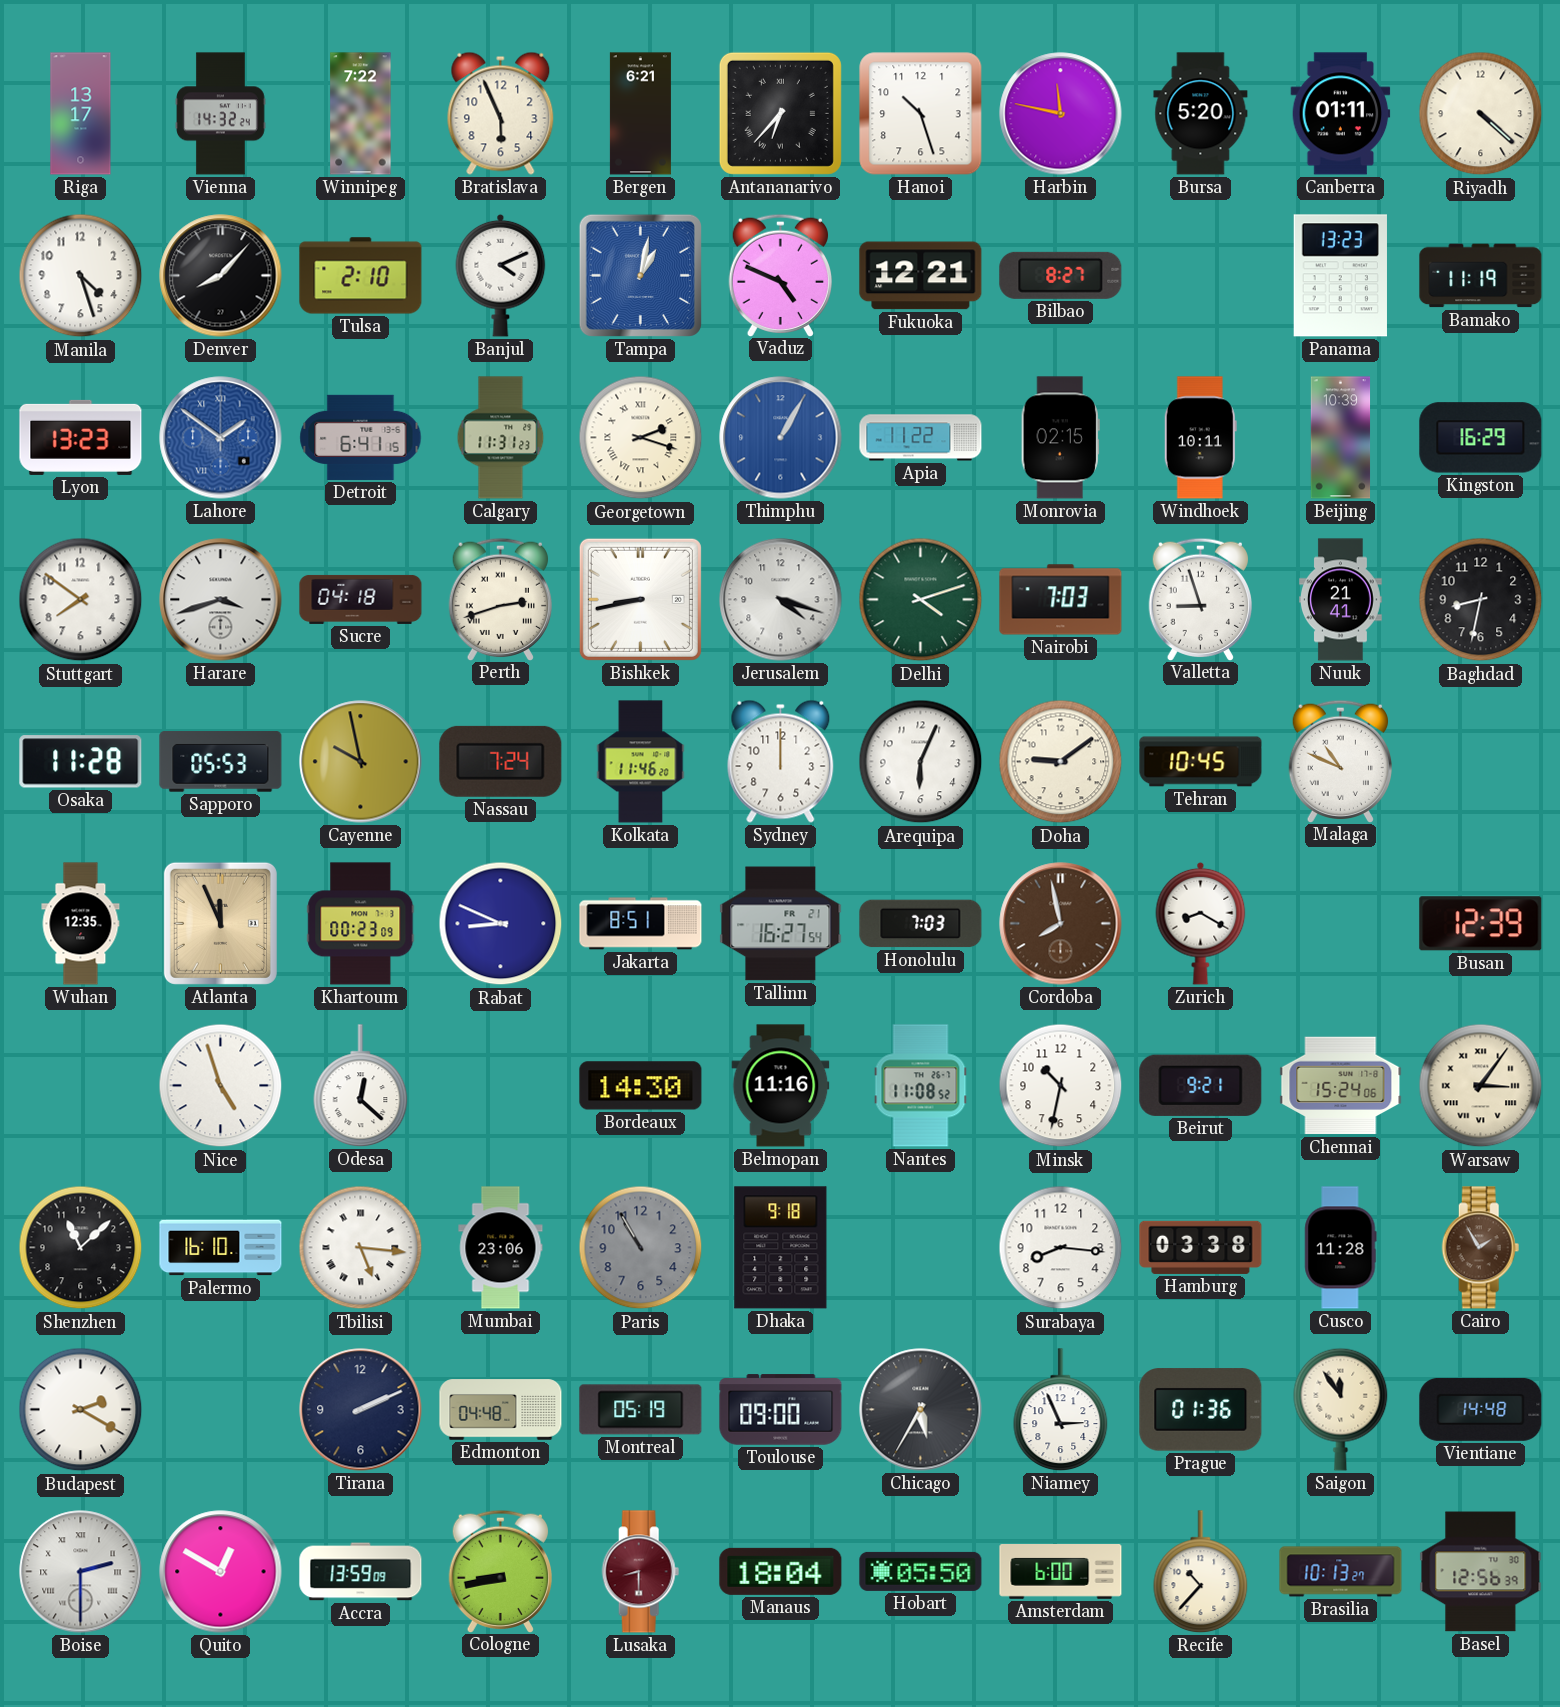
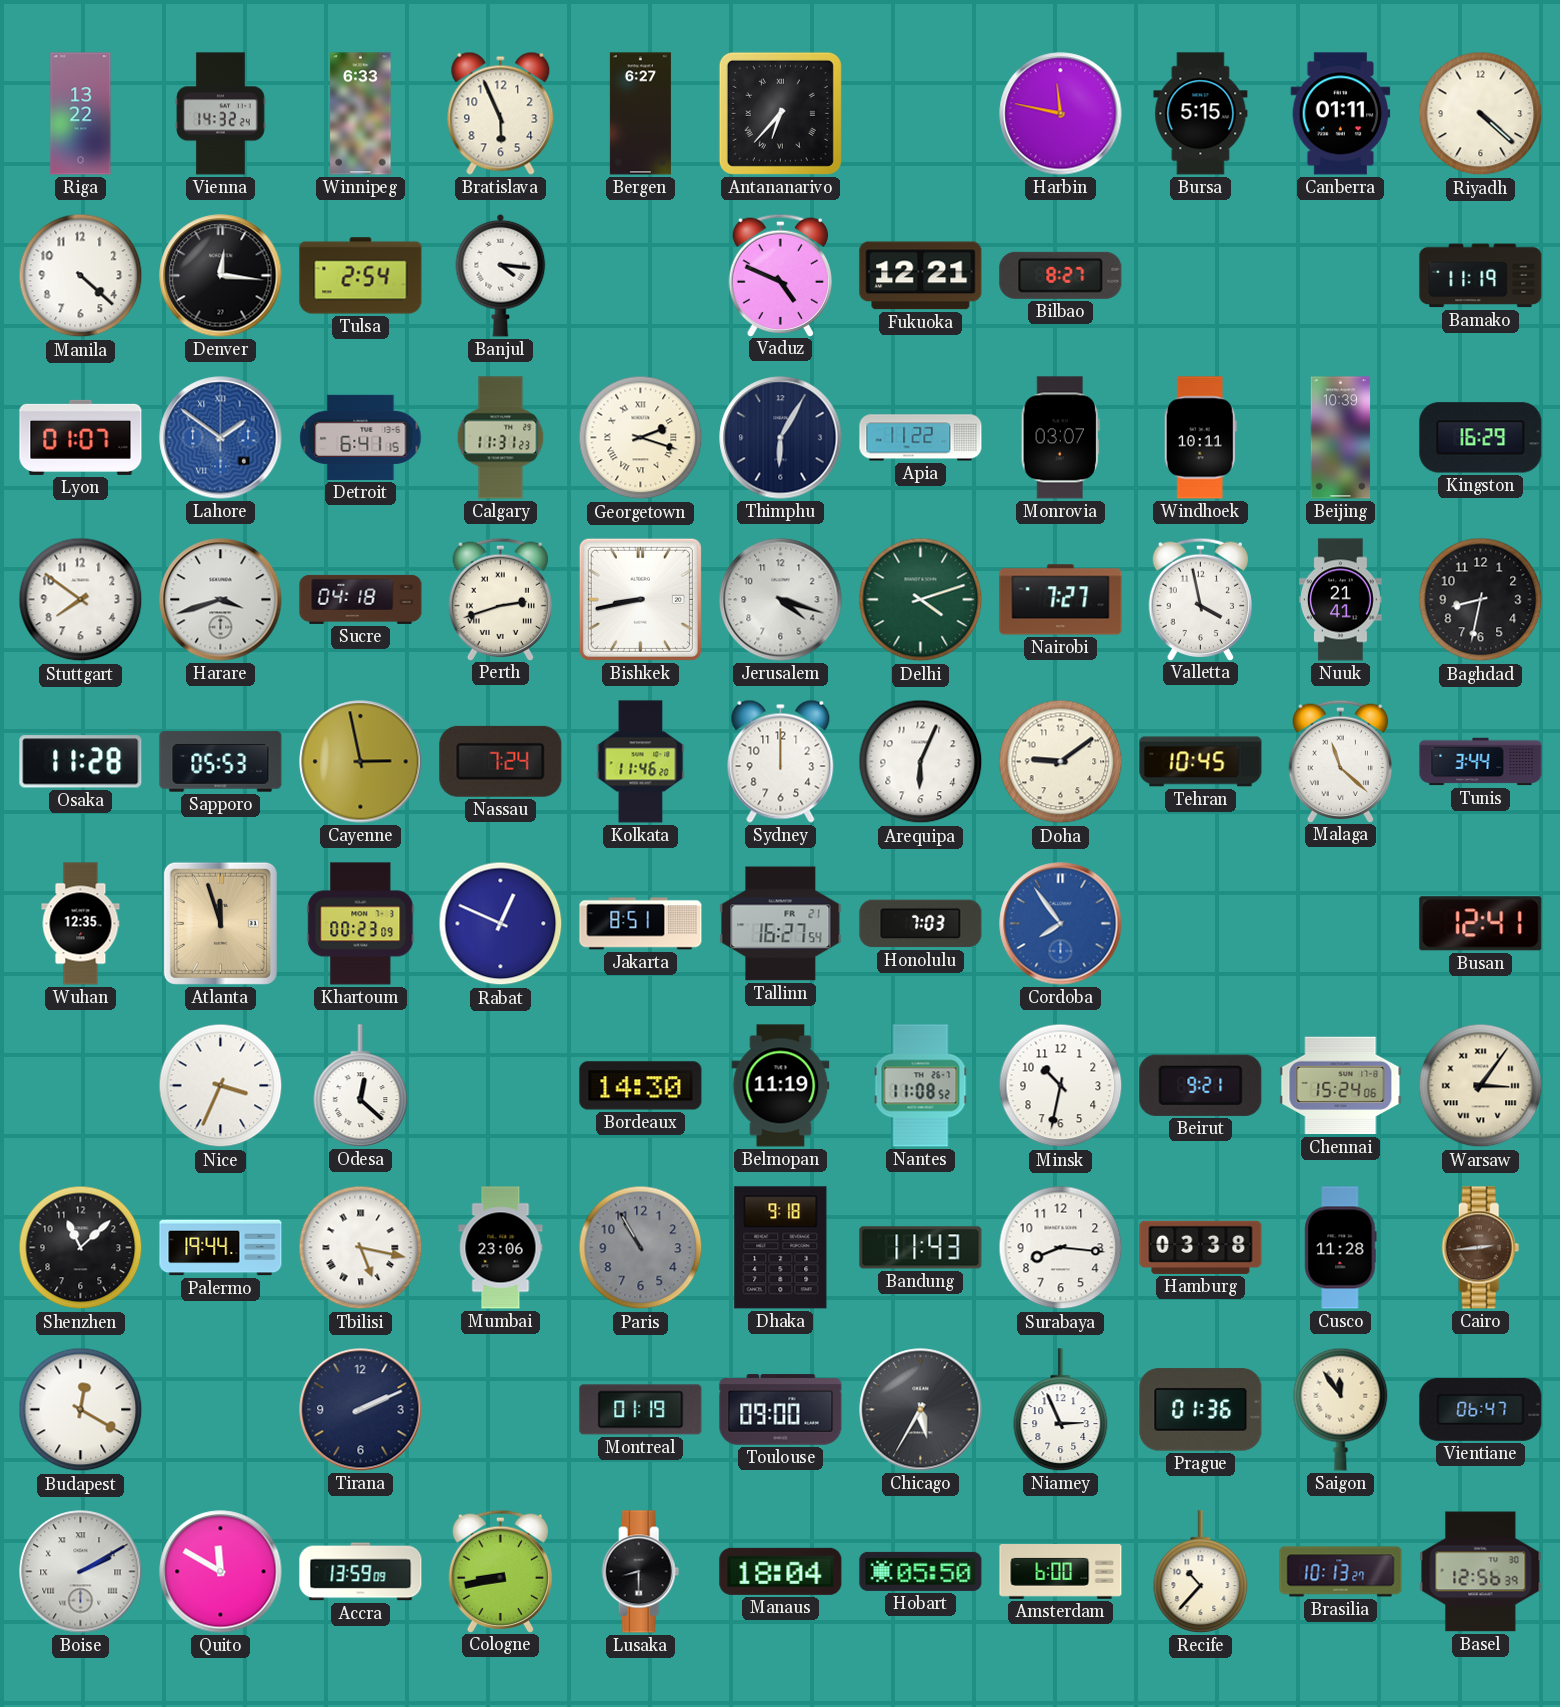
Riga: 13:17 -> 13:22 (81, 114)
Winnipeg: 7:22 -> 6:33 (361, 114)
Bergen: 6:21 -> 6:27 (640, 114)
Hanoi: 10:27 -> none (921, 114)
Bursa: 5:20 -> 5:15 (1201, 114)
Manila: 4:27 -> 4:22 (81, 276)
Denver: 8:07 -> 12:16 (221, 276)
Tulsa: 2:10 -> 2:54 (361, 276)
Banjul: 4:11 -> 4:16 (501, 275)
Tampa: 1:02 -> none (640, 275)
Panama: 13:23 -> none (1340, 276)
Lyon: 13:23 -> 01:07 (81, 437)
Thimphu: 1:05 -> 6:05 (781, 438)
Thimphu dial: blue -> navy (781, 438)
Monrovia: 02:15 -> 03:07 (1060, 438)
Nairobi: 7:03 -> 7:27 (1061, 600)
Valletta: 8:57 -> 3:58 (1200, 599)
Cayenne: 9:58 -> 2:58 (361, 762)
Malaga: 10:49 -> 11:22 (1340, 761)
Tunis: none -> 3:44 (1481, 762)
Atlanta: 11:56 -> 11:57 (220, 923)
Rabat: 8:49 -> 12:49 (501, 924)
Cordoba: 7:58 -> 7:54 (1061, 924)
Cordoba dial: brown -> blue (1061, 924)
Zurich: 8:20 -> none (1201, 923)
Busan: 12:39 -> 12:41 (1481, 924)
Nice: 4:57 -> 3:34 (221, 1086)
Belmopan: 11:16 -> 11:19 (781, 1086)
Palermo: 16:10 -> 19:44 (221, 1248)
Tbilisi: 5:16 -> 5:17 (361, 1248)
Bandung: none -> 11:43 (921, 1248)
Cairo: 1:55 -> 2:44 (1481, 1248)
Budapest: 2:20 -> 12:20 (81, 1410)
Edmonton: 04:48 -> none (501, 1410)
Montreal: 05:19 -> 01:19 (641, 1410)
Vientiane: 14:48 -> 06:47 (1481, 1409)
Boise: 2:30 -> 2:10 (81, 1572)
Quito: 12:50 -> 11:50 (221, 1572)
Lusaka dial: burgundy -> black (641, 1572)
